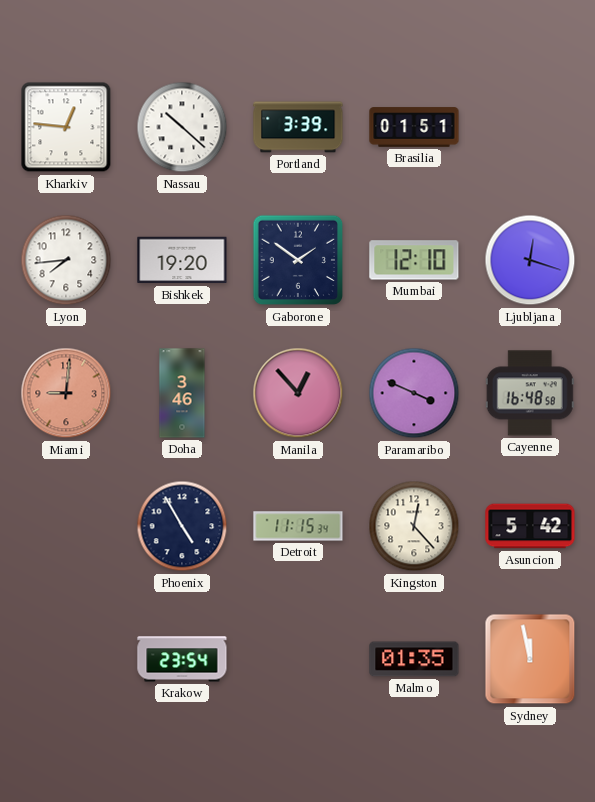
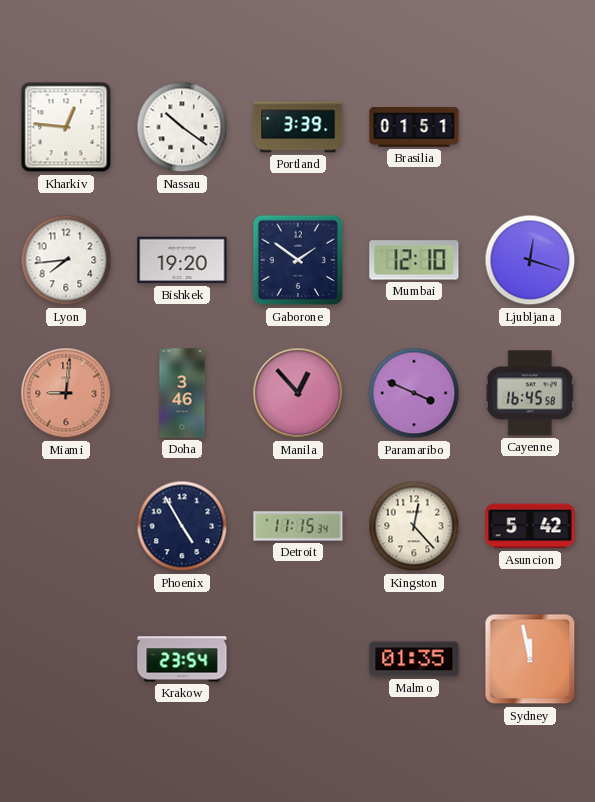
Nassau: 10:22 -> 10:21 (182, 127)
Cayenne: 16:48 -> 16:45 (530, 393)
